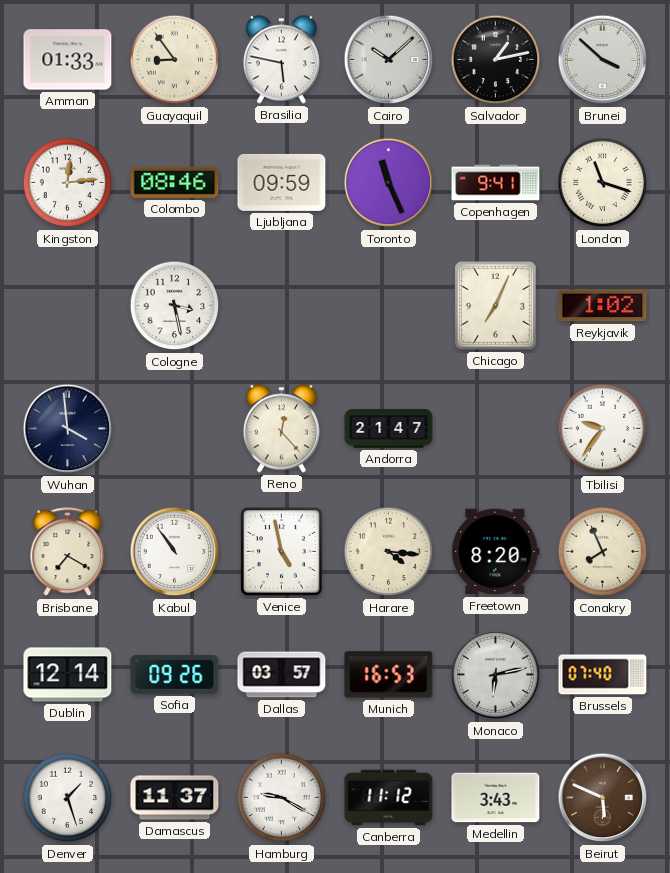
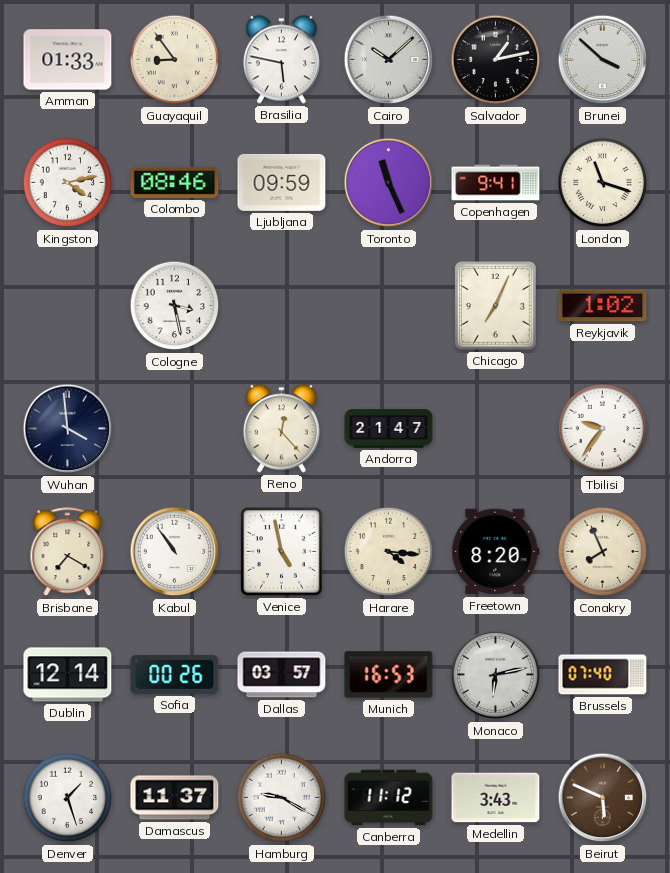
Kingston: 12:14 -> 4:13 (68, 183)
Sofia: 09:26 -> 00:26 (175, 674)
